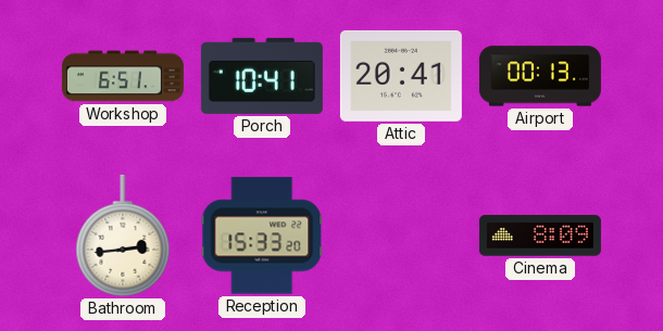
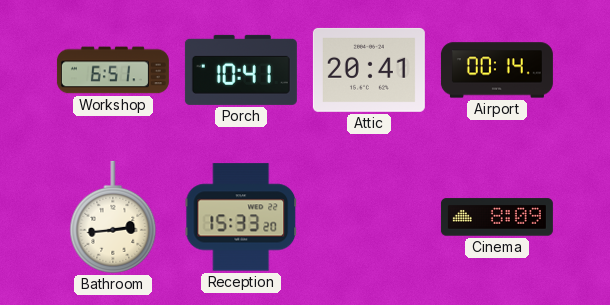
Airport: 00:13 -> 00:14 (497, 70)
